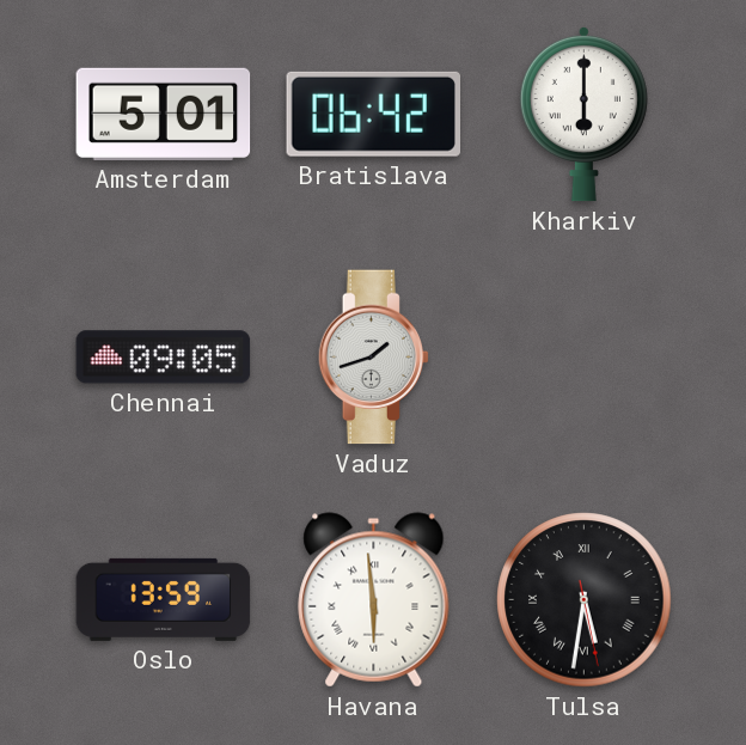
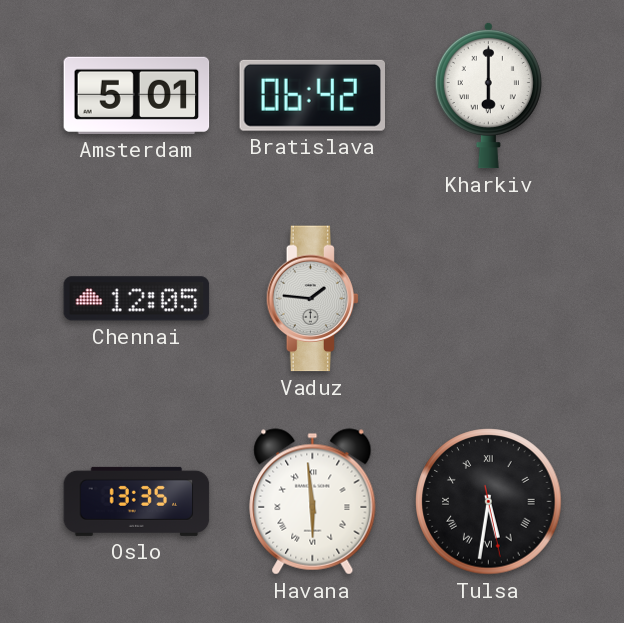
Chennai: 09:05 -> 12:05 (137, 299)
Vaduz: 1:42 -> 1:46 (313, 299)
Oslo: 13:59 -> 13:35 (137, 501)
